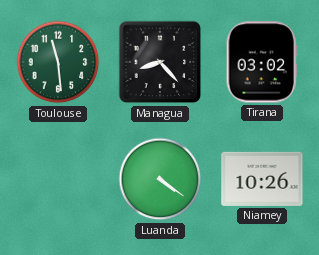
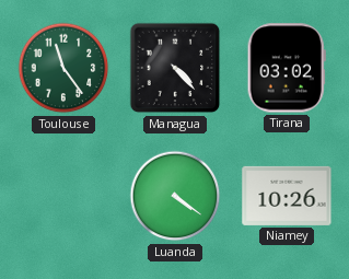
Toulouse: 11:29 -> 11:24 (63, 68)
Managua: 8:23 -> 4:23 (175, 68)
